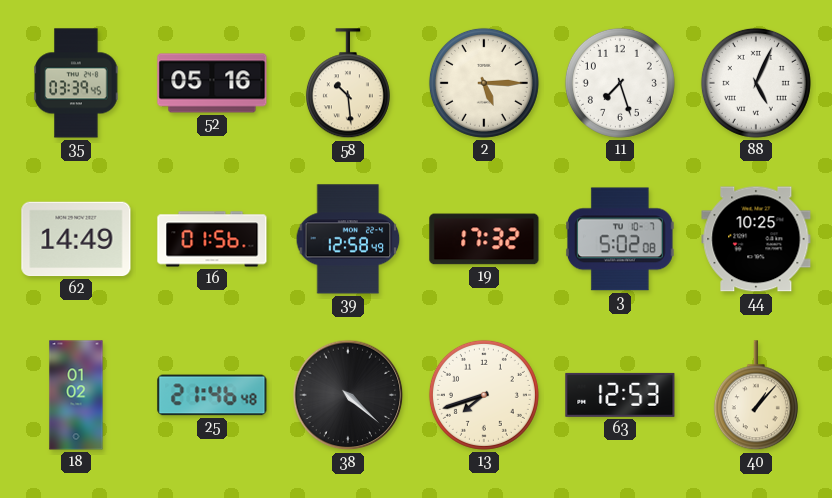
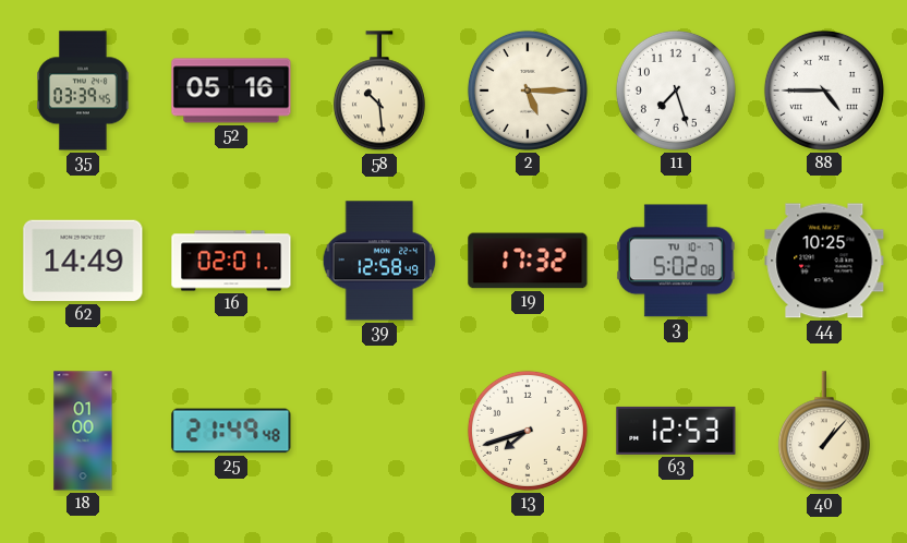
88: 5:04 -> 4:45 (824, 90)
16: 01:56 -> 02:01 (231, 261)
18: 01:02 -> 01:00 (83, 431)
25: 21:46 -> 21:49 (231, 431)
38: 4:22 -> none (348, 395)
